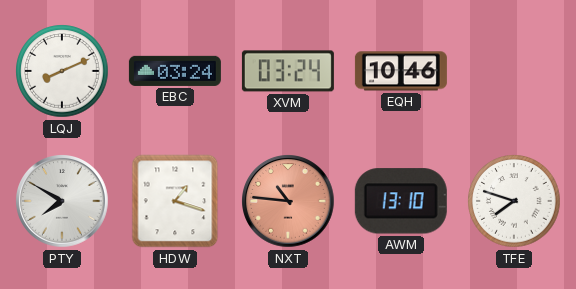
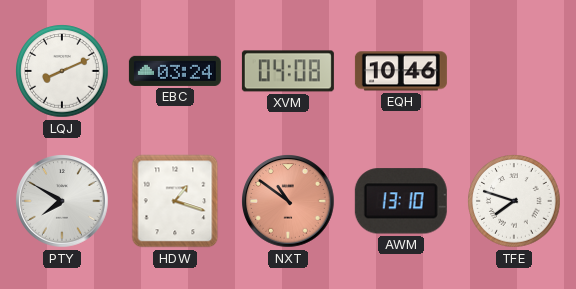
XVM: 03:24 -> 04:08 (288, 71)
NXT: 10:46 -> 10:51 (288, 201)
